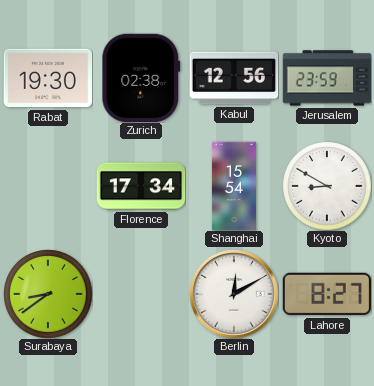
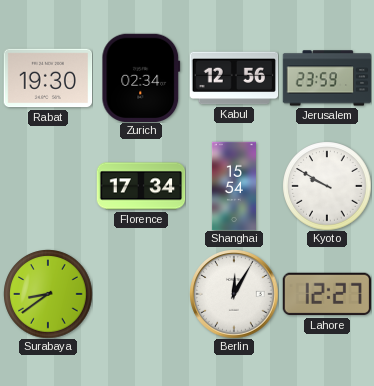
Zurich: 02:38 -> 02:34 (141, 77)
Kyoto: 8:50 -> 9:50 (327, 186)
Berlin: 12:10 -> 12:05 (234, 294)
Lahore: 8:27 -> 12:27 (326, 294)
